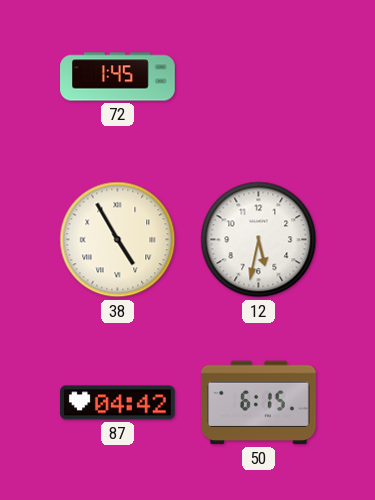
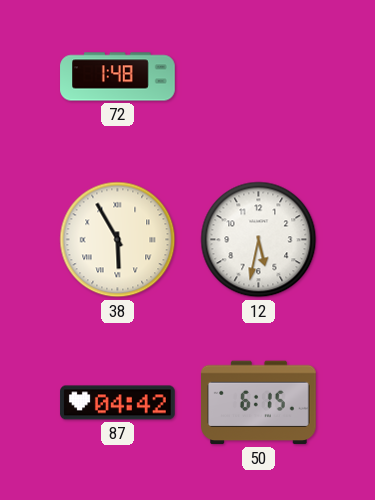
72: 1:45 -> 1:48 (118, 77)
38: 4:55 -> 5:55 (118, 240)
